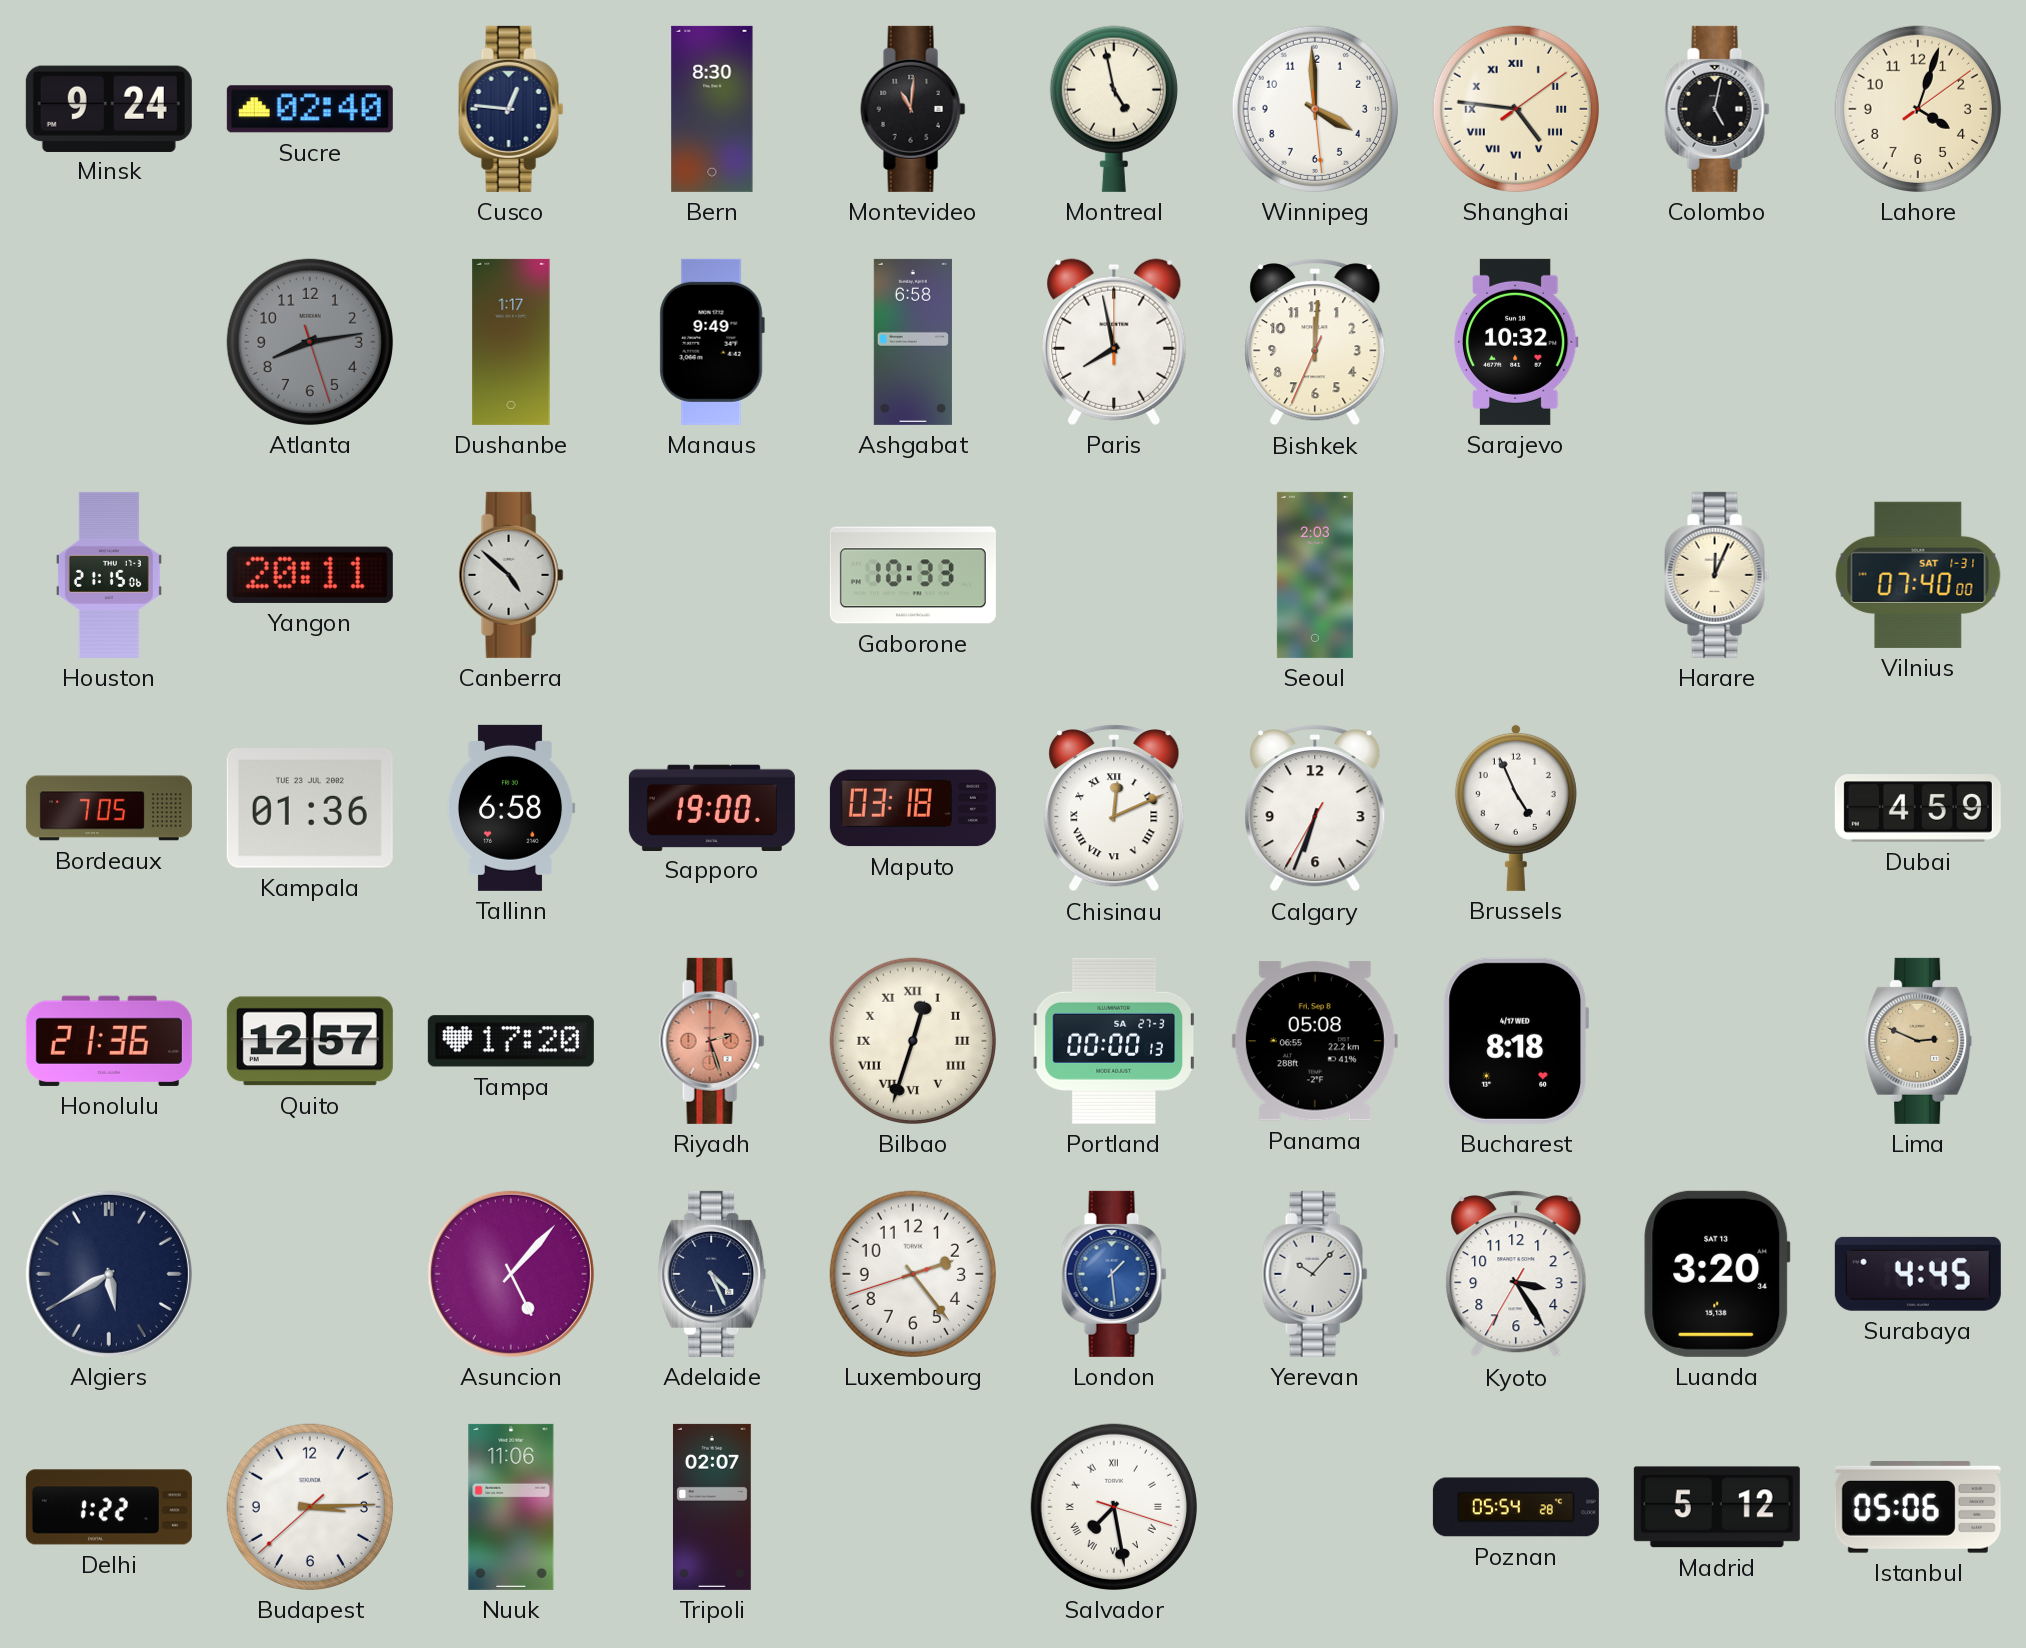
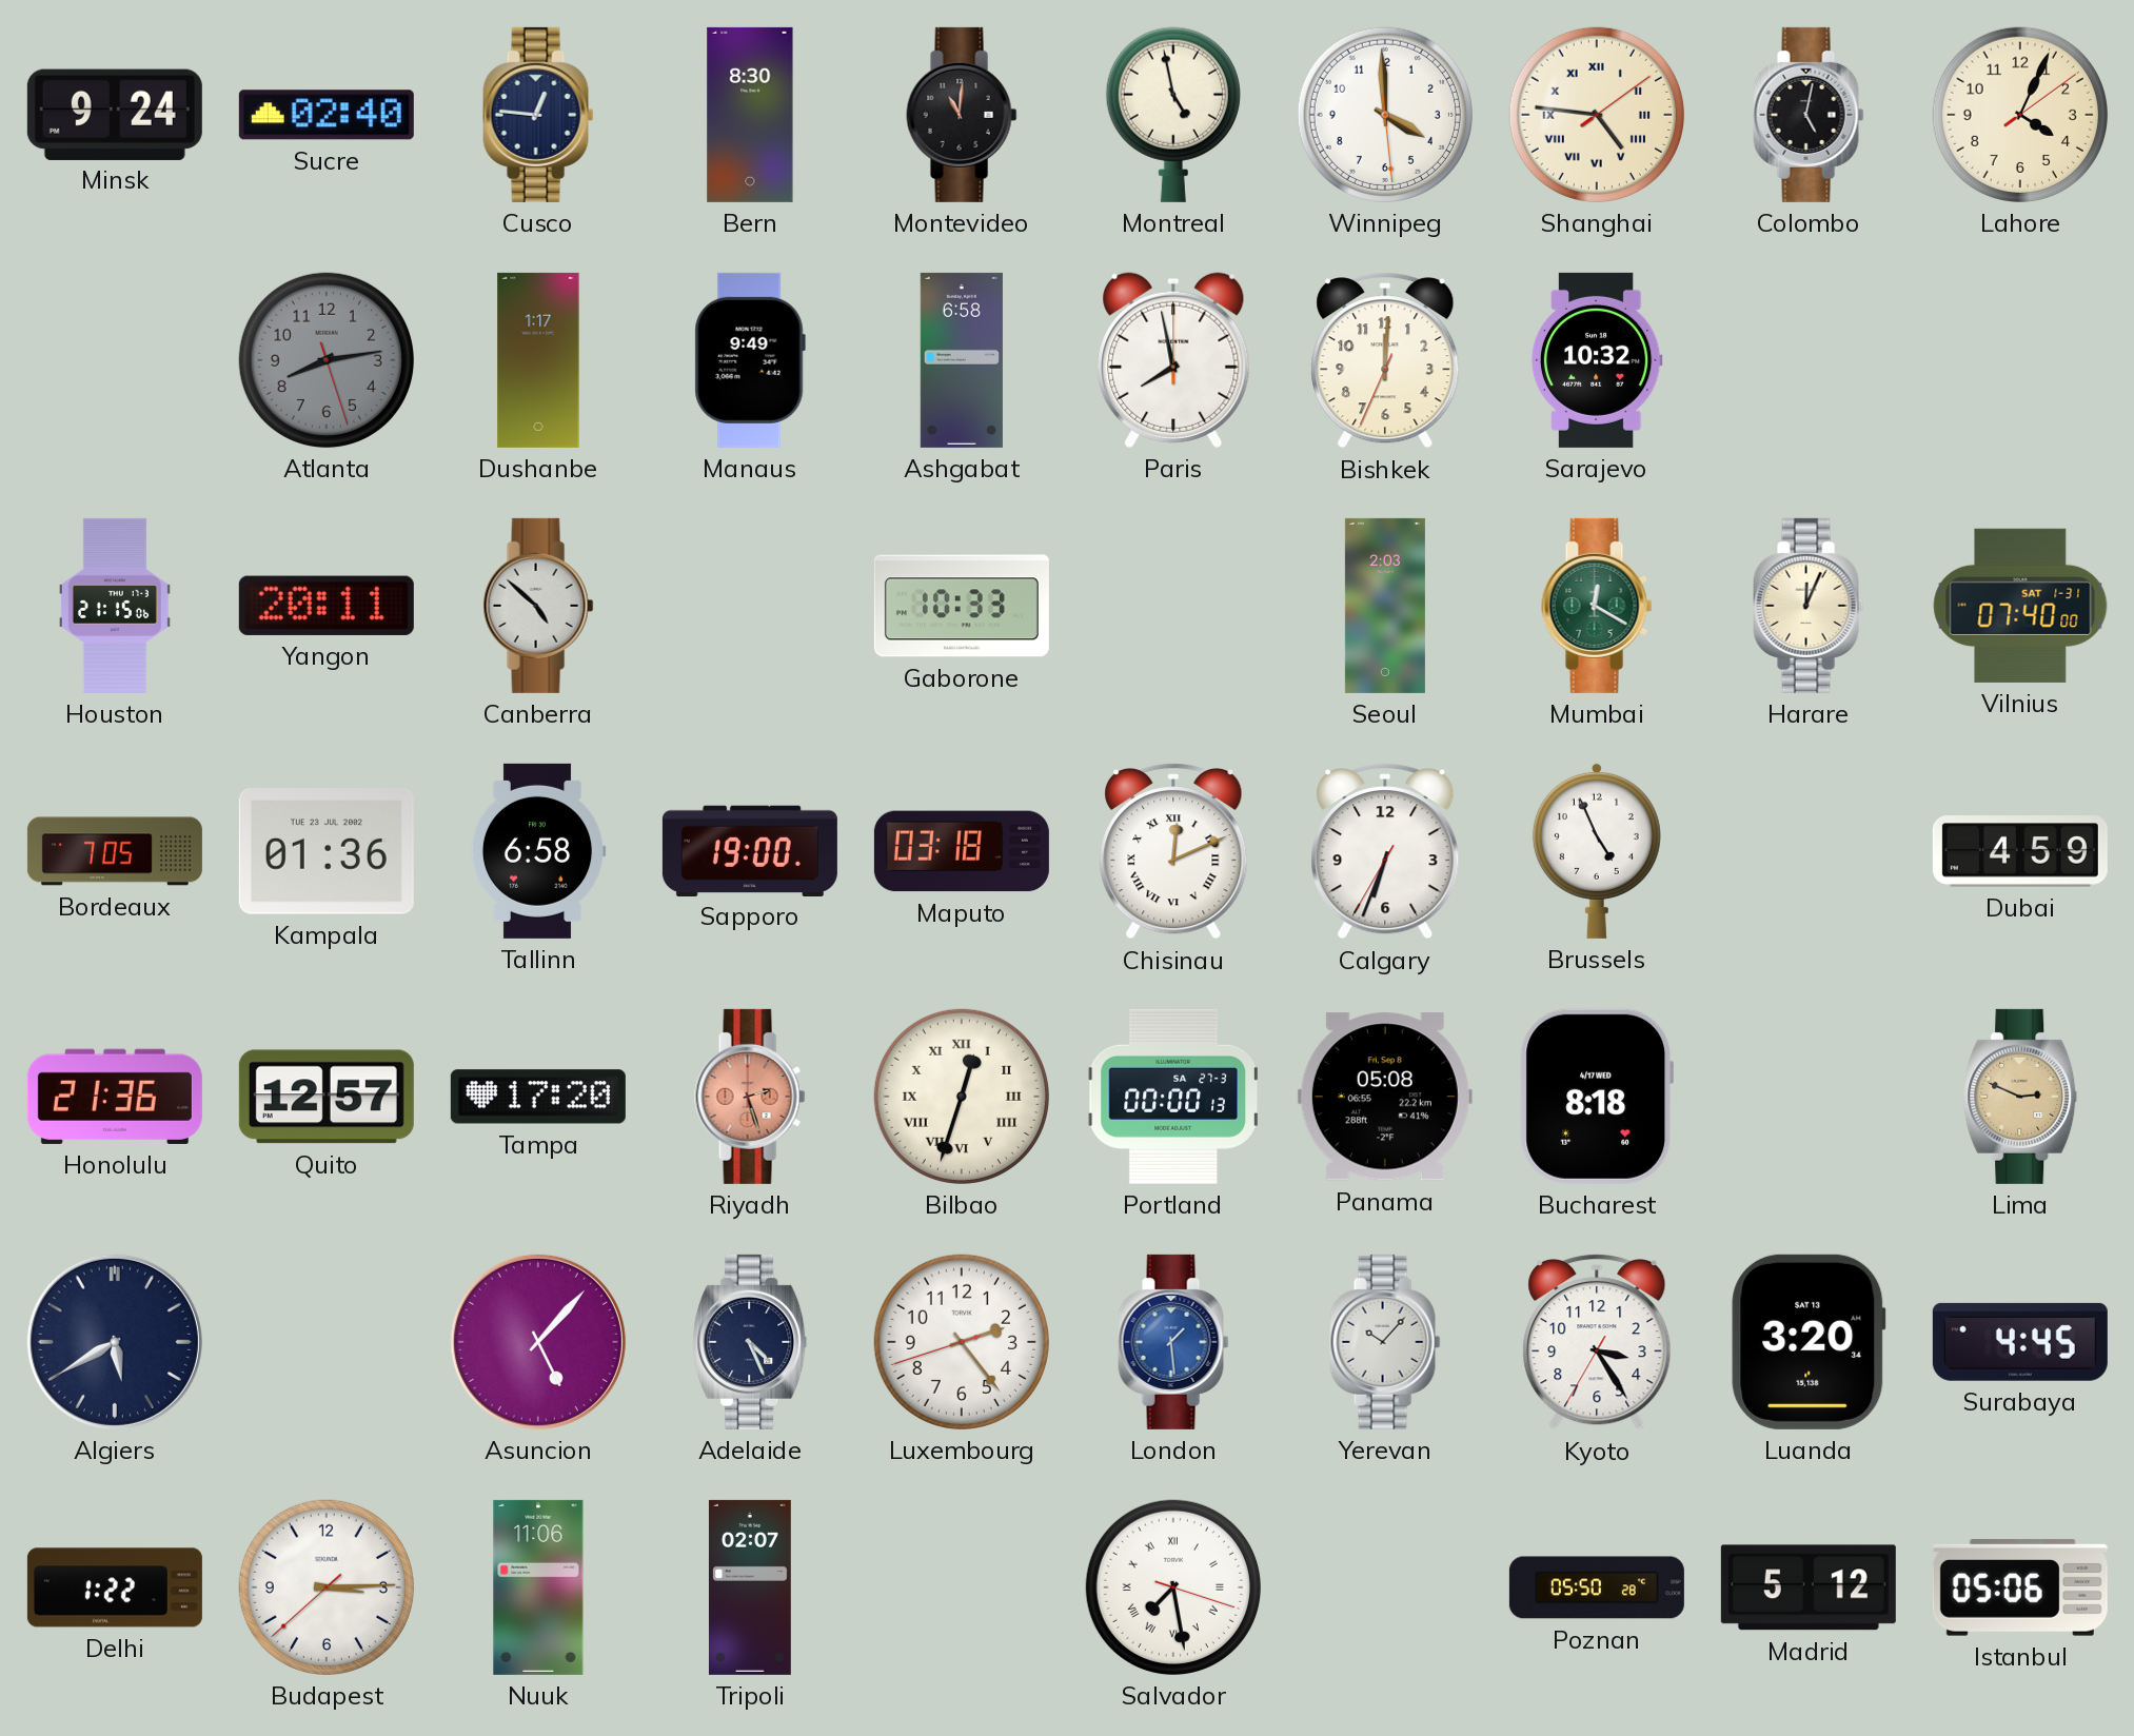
Lahore: 4:03 -> 4:04 (2020, 115)
Mumbai: none -> 12:20 (1597, 606)
Poznan: 05:54 -> 05:50 (1597, 1587)
